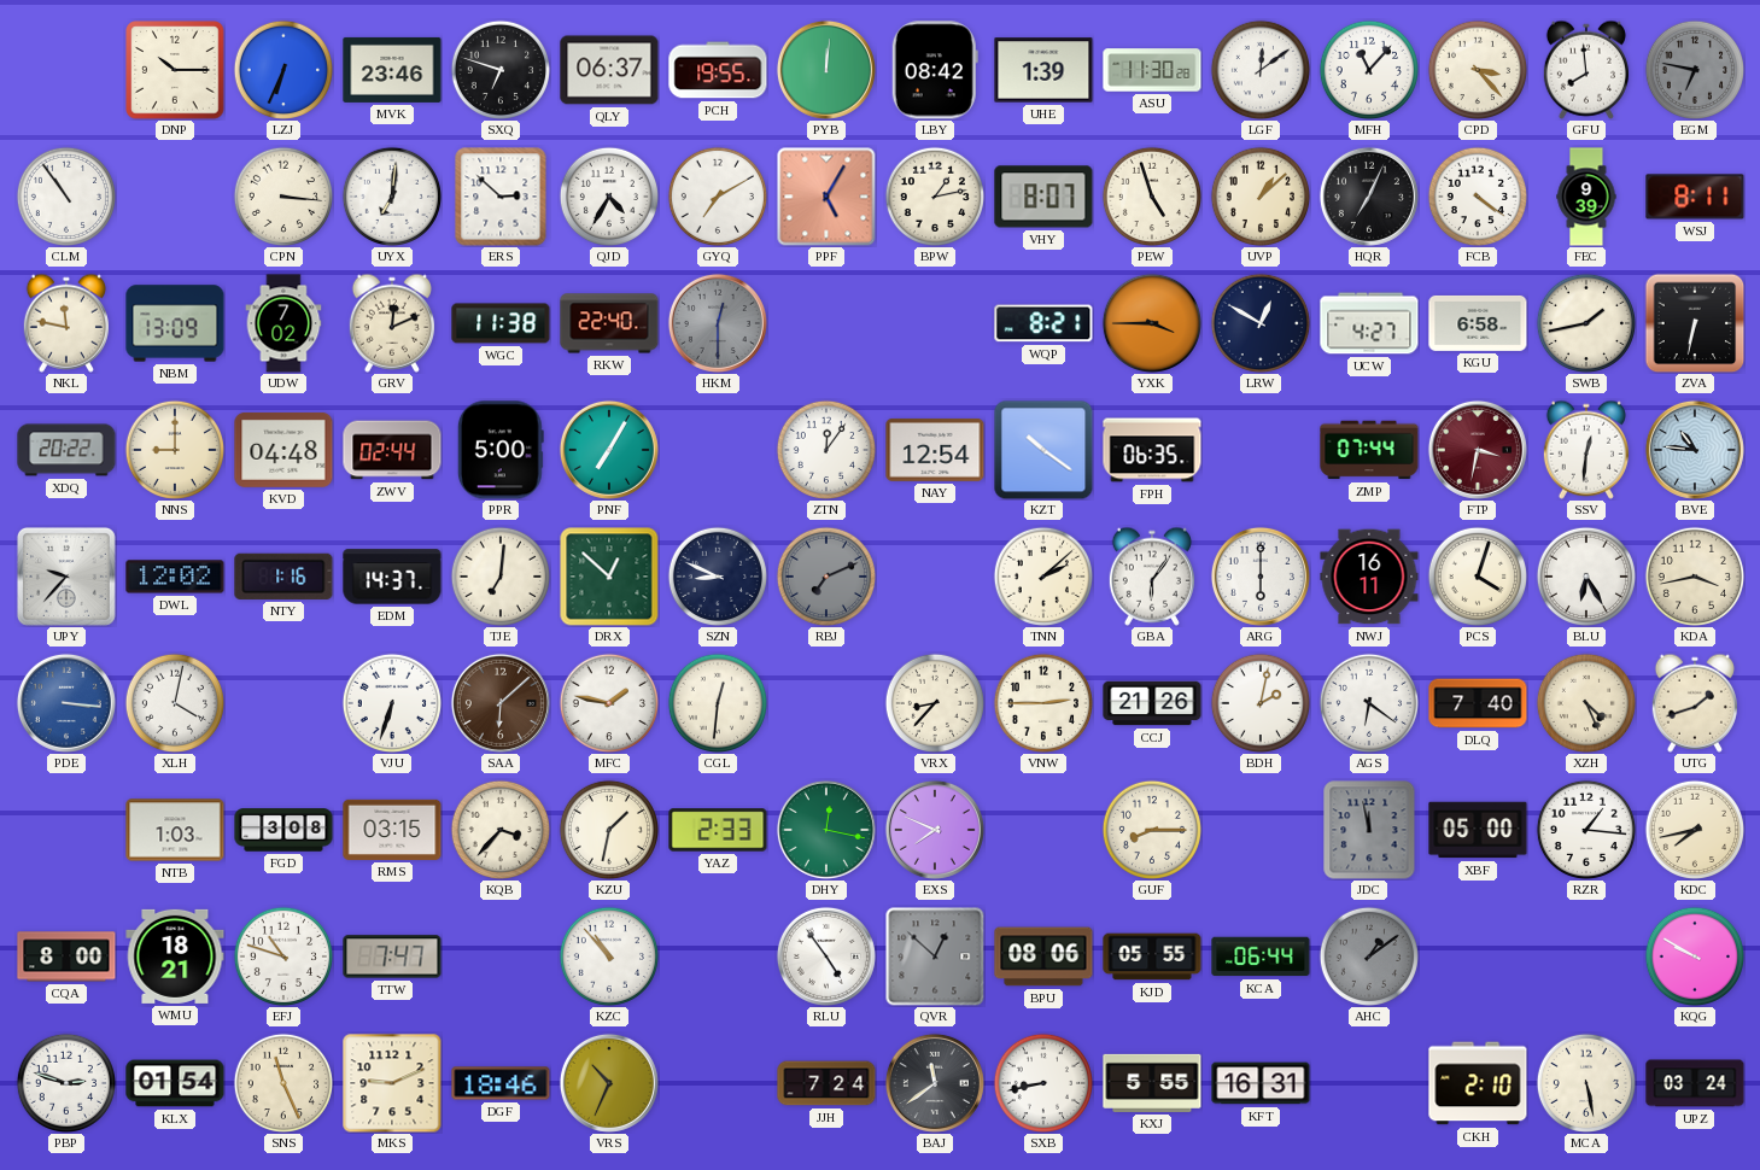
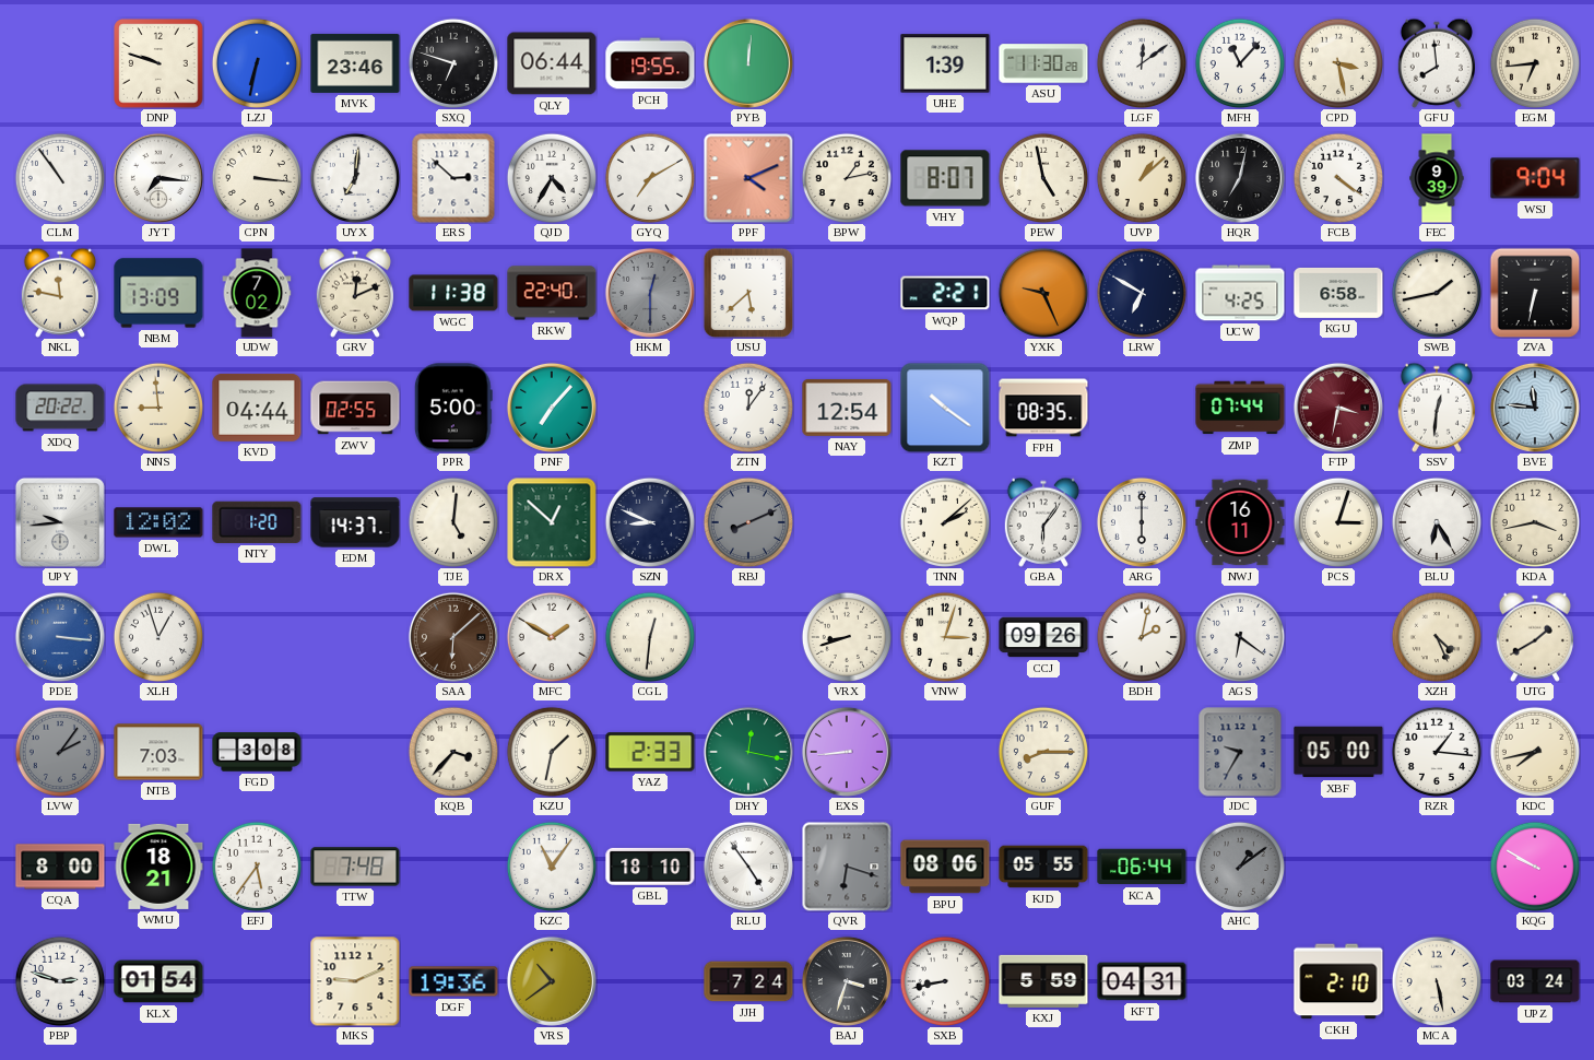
DNP: 10:15 -> 9:48 (158, 63)
LZJ: 6:34 -> 6:32 (256, 62)
QLY: 06:37 -> 06:44 (552, 63)
LBY: 08:42 -> none (935, 70)
CPD: 3:23 -> 3:28 (1337, 62)
EGM: 6:47 -> 6:44 (1534, 62)
EGM dial: grey -> cream (1534, 62)
JYT: none -> 7:16 (158, 178)
PPF: 5:05 -> 4:11 (748, 178)
PEW: 4:57 -> 4:58 (1042, 177)
HQR: 7:04 -> 7:02 (1240, 178)
WSJ: 8:11 -> 9:04 (1535, 178)
USU: none -> 5:38 (748, 293)
WQP: 8:21 -> 2:21 (945, 293)
YXK: 3:45 -> 9:26 (1042, 292)
LRW: 12:50 -> 6:50 (1141, 292)
UCW: 4:27 -> 4:25 (1240, 293)
NNS: 9:00 -> 8:59 (157, 407)
KVD: 04:48 -> 04:44 (257, 408)
ZWV: 02:44 -> 02:55 (355, 408)
PNF: 7:05 -> 7:07 (552, 408)
FPH: 06:35 -> 08:35 (1043, 408)
BVE: 10:46 -> 11:46 (1535, 408)
UPY: 9:37 -> 9:44 (60, 522)
NTY: 1:16 -> 1:20 (257, 522)
TJE: 7:01 -> 5:01 (452, 521)
RBJ: 7:11 -> 8:11 (747, 521)
PCS: 4:03 -> 3:03 (1337, 521)
XLH: 4:02 -> 12:57 (157, 636)
VJU: 6:33 -> none (391, 702)
MFC: 1:47 -> 1:50 (551, 636)
VRX: 8:37 -> 8:42 (846, 636)
VNW: 2:45 -> 3:03 (944, 636)
CCJ: 21:26 -> 09:26 (1043, 637)
DLQ: 7:40 -> none (1478, 703)
UTG: 1:42 -> 1:40 (1535, 637)
LVW: none -> 2:06 (59, 751)
NTB: 1:03 -> 7:03 (158, 752)
RMS: 03:15 -> none (392, 830)
EXS: 7:49 -> 8:44 (847, 752)
JDC: 11:58 -> 9:35 (1240, 752)
EFJ: 10:48 -> 5:36 (256, 865)
TTW: 7:47 -> 7:48 (355, 867)
KZC: 10:53 -> 11:06 (551, 865)
GBL: none -> 18:10 (650, 867)
QVR: 12:52 -> 6:18 (847, 867)
SNS: 11:26 -> none (282, 1082)
DGF: 18:46 -> 19:36 (453, 981)
VRS: 10:34 -> 10:39 (552, 981)
BAJ: 11:39 -> 3:33 (847, 981)
KXJ: 5:55 -> 5:59 (1043, 981)
KFT: 16:31 -> 04:31 (1142, 981)
